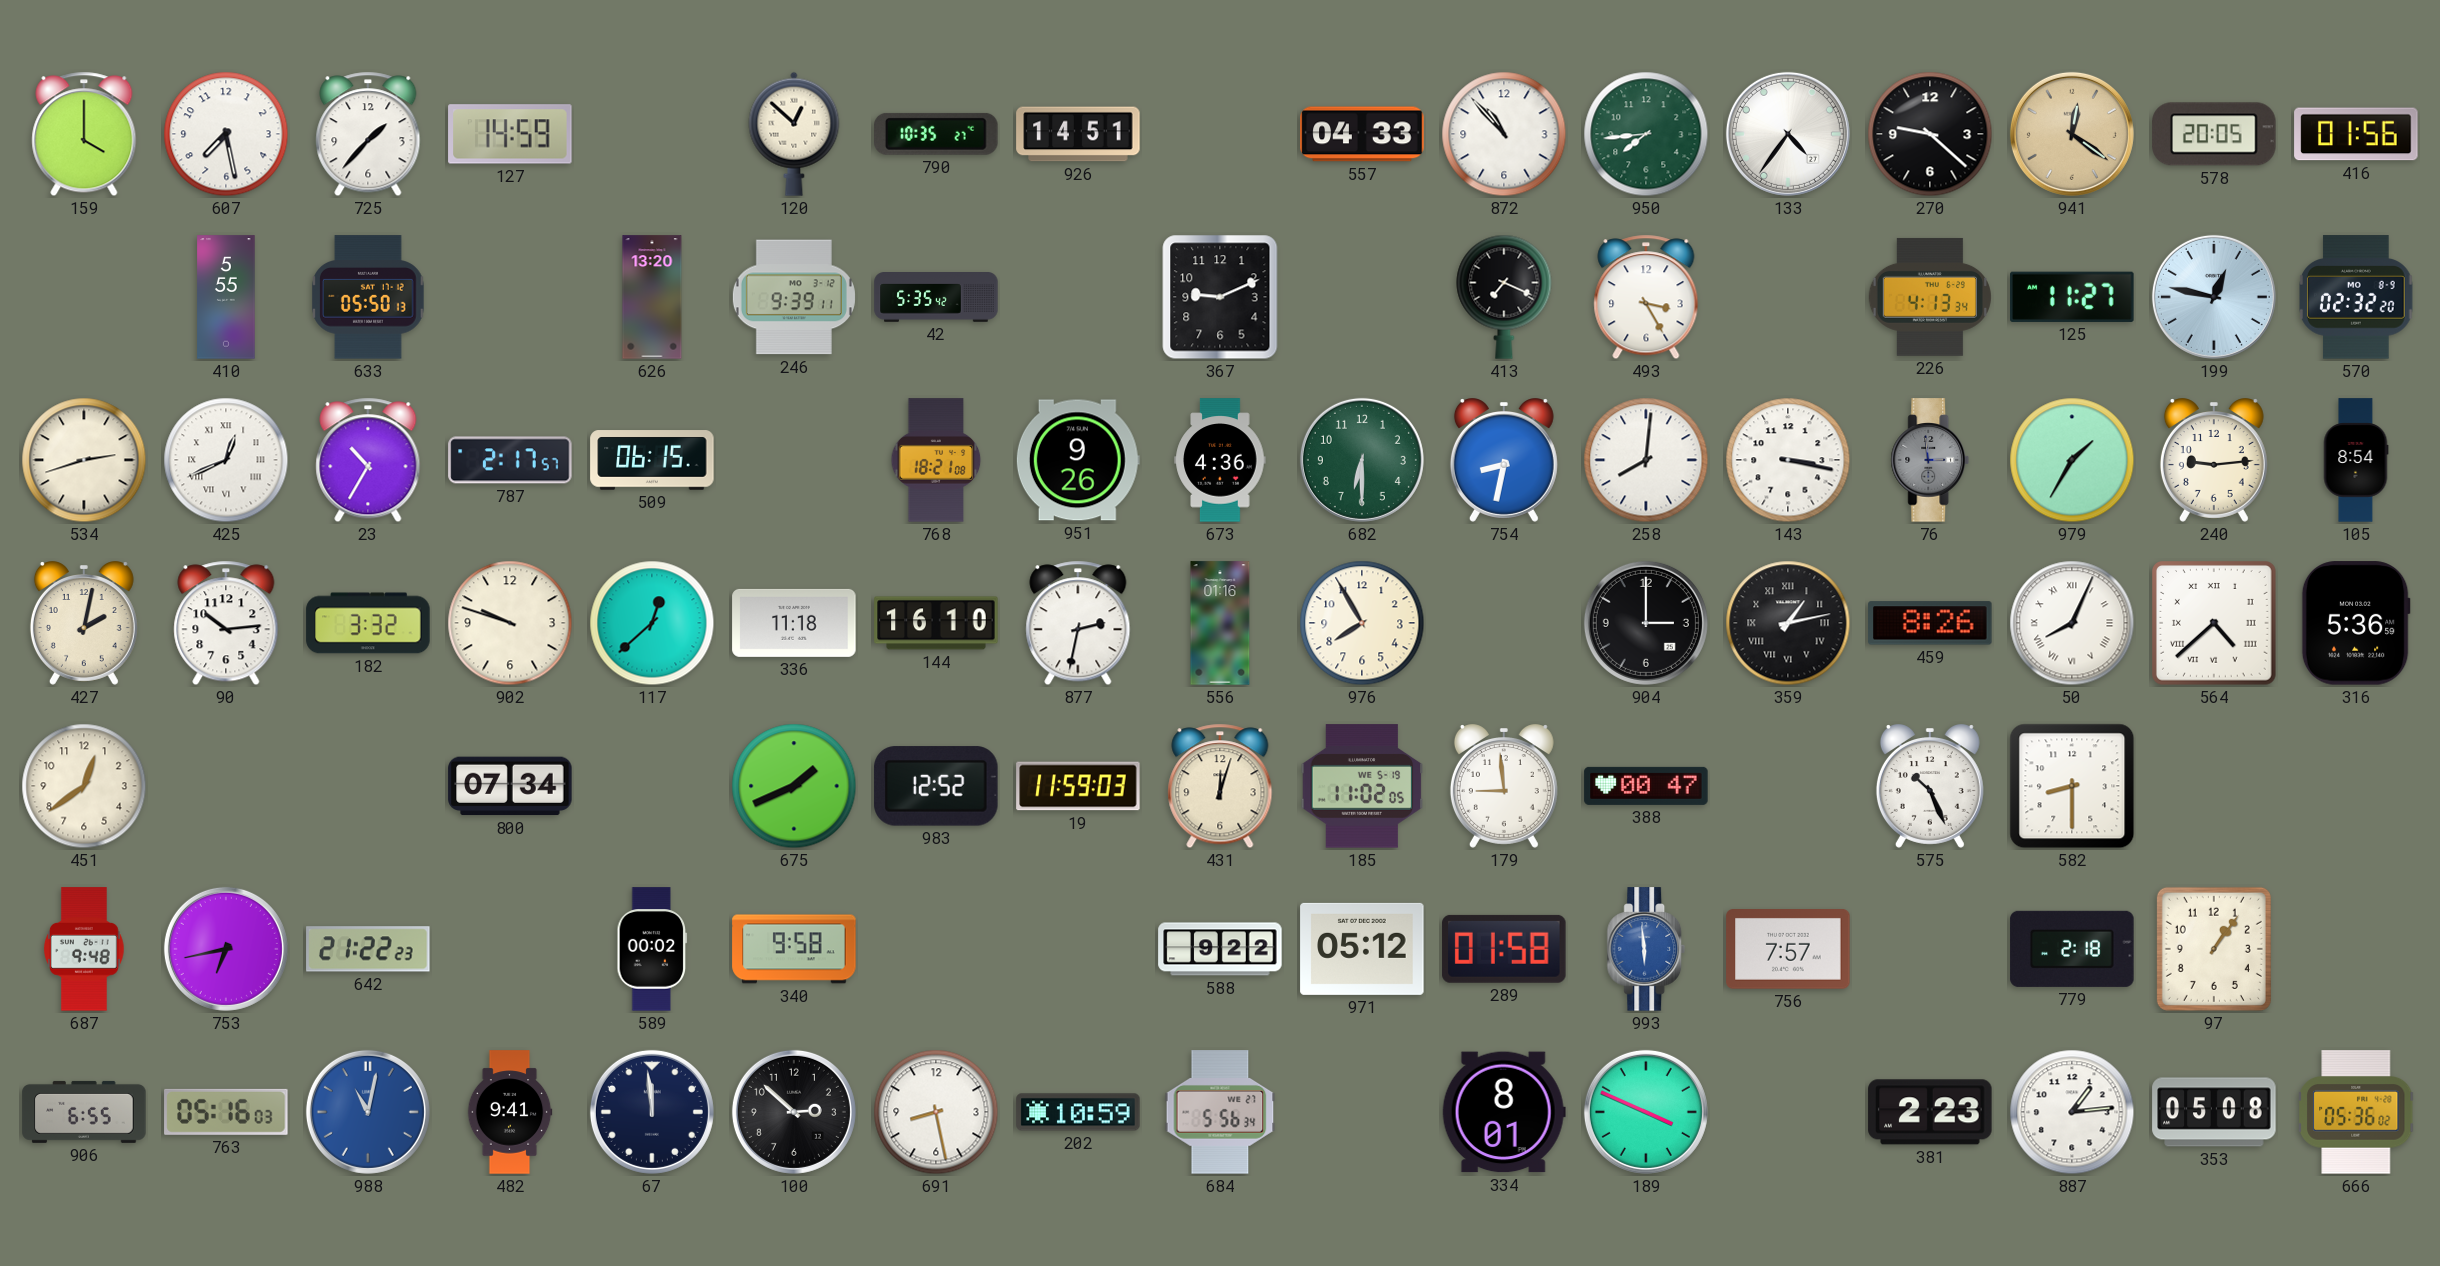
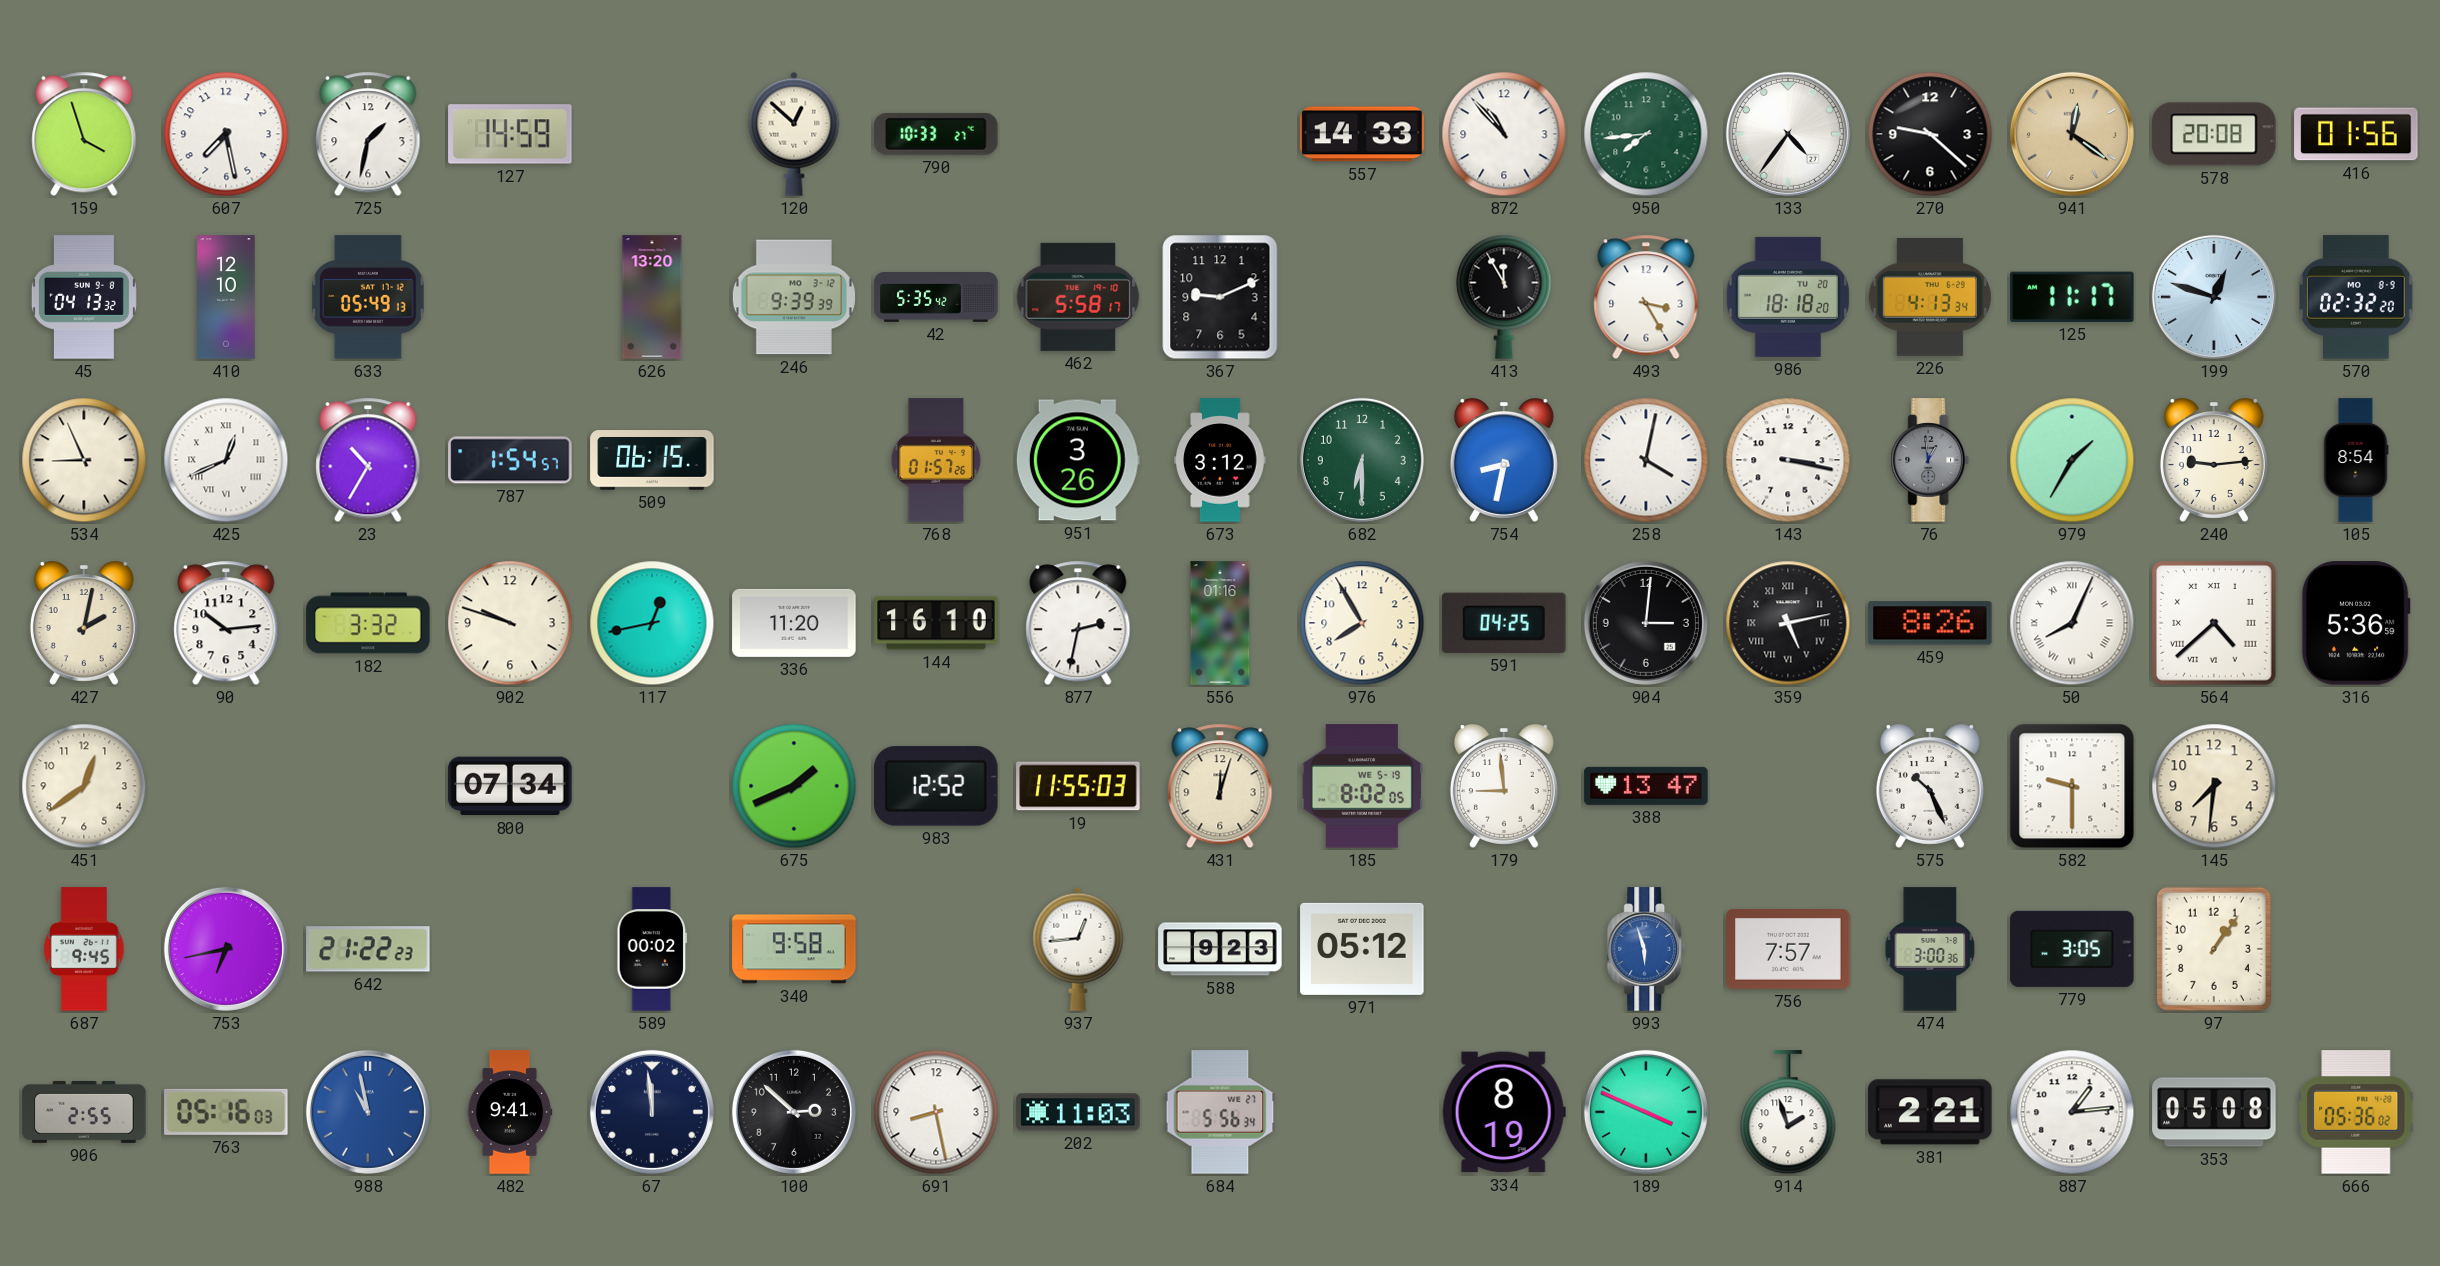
159: 4:00 -> 3:57 (84, 134)
725: 1:37 -> 1:32 (368, 134)
790: 10:35 -> 10:33 (936, 134)
926: 14:51 -> none (1078, 134)
557: 04:33 -> 14:33 (1362, 134)
578: 20:05 -> 20:08 (2214, 134)
45: none -> 04:13 (84, 297)
410: 5:55 -> 12:10 (226, 297)
633: 05:50 -> 05:49 (369, 297)
246: 9:39:11 -> 9:39:39 (794, 297)
462: none -> 5:58 (1078, 297)
413: 7:19 -> 11:55 (1504, 297)
986: none -> 18:18 (1788, 297)
125: 11:27 -> 11:17 (2072, 297)
199: 12:47 -> 12:48 (2214, 297)
534: 2:42 -> 8:56 (84, 460)
787: 2:17 -> 1:54 (510, 460)
768: 18:21 -> 01:57 (936, 460)
951: 9:26 -> 3:26 (1078, 460)
673: 4:36 -> 3:12 (1220, 460)
258: 8:01 -> 4:02 (1646, 460)
76: 2:59 -> 12:59 (1930, 460)
117: 12:38 -> 12:43 (652, 623)
336: 11:18 -> 11:20 (794, 623)
591: none -> 04:25 (1504, 623)
904: 3:00 -> 3:01 (1646, 623)
359: 1:13 -> 5:13 (1788, 623)
19: 11:59 -> 11:55 (1078, 786)
185: 11:02 -> 8:02 (1362, 786)
388: 00:47 -> 13:47 (1646, 786)
582: 8:30 -> 9:30 (2072, 786)
145: none -> 7:31 (2214, 786)
687: 9:48 -> 9:45 (84, 949)
937: none -> 12:44 (1078, 949)
588: 9:22 -> 9:23 (1220, 949)
289: 01:58 -> none (1504, 949)
993: 5:59 -> 5:57 (1646, 949)
474: none -> 3:00 (1930, 949)
779: 2:18 -> 3:05 (2072, 949)
906: 6:55 -> 2:55 (84, 1112)
988: 11:02 -> 10:58 (368, 1112)
202: 10:59 -> 11:03 (1078, 1112)
334: 8:01 -> 8:19 (1504, 1112)
914: none -> 1:57 (1788, 1113)
381: 2:23 -> 2:21 (1930, 1112)
